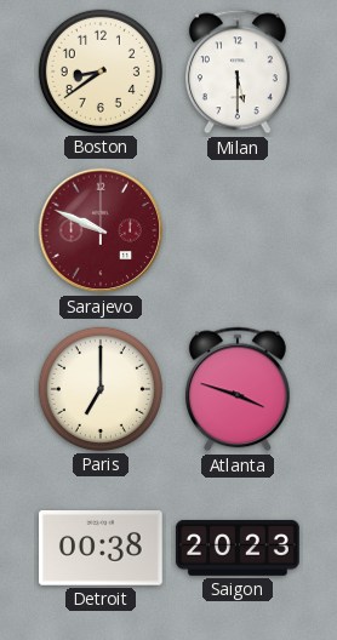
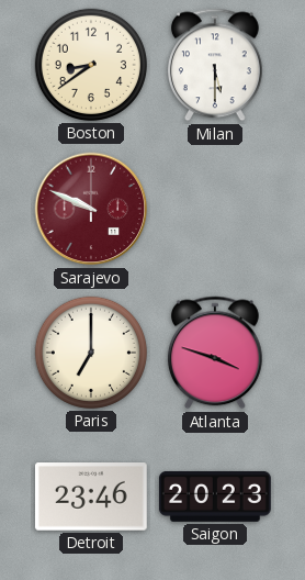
Detroit: 00:38 -> 23:46 (91, 497)
